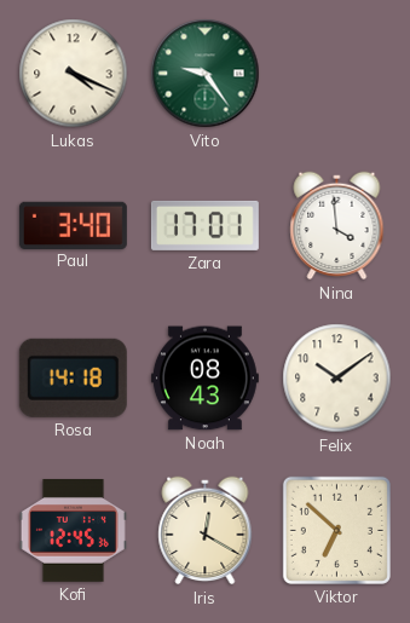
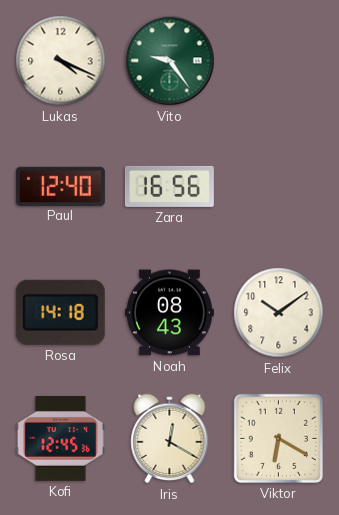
Paul: 3:40 -> 12:40 (60, 186)
Zara: 17:01 -> 16:56 (169, 186)
Nina: 3:59 -> none (337, 226)
Viktor: 6:52 -> 6:20 (278, 438)
